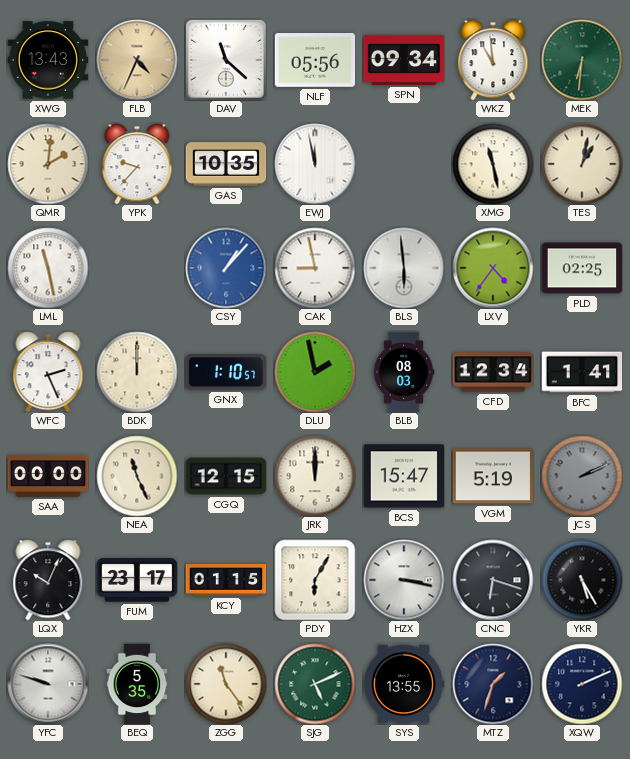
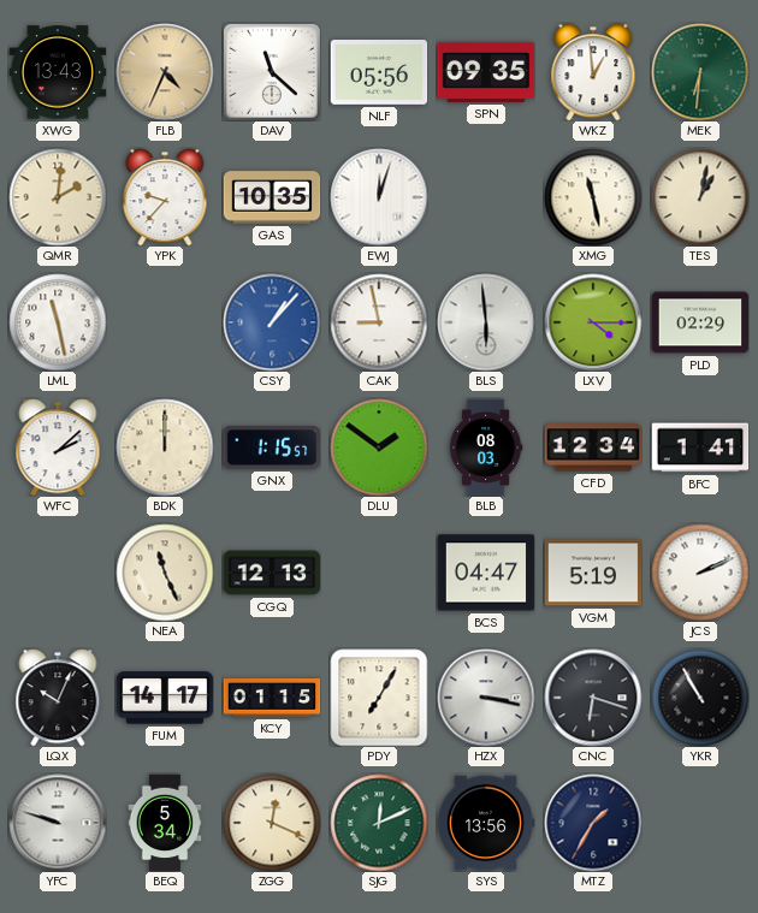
SPN: 09:34 -> 09:35 (486, 72)
WKZ: 10:59 -> 12:59 (593, 72)
EWJ: 11:58 -> 12:03 (379, 197)
LXV: 4:36 -> 4:15 (593, 322)
PLD: 02:25 -> 02:29 (700, 322)
WFC: 2:26 -> 2:08 (58, 447)
GNX: 1:10 -> 1:15 (272, 447)
DLU: 1:58 -> 1:51 (379, 447)
SAA: 00:00 -> none (48, 476)
CGQ: 12:15 -> 12:13 (272, 573)
JRK: 12:00 -> none (315, 476)
BCS: 15:47 -> 04:47 (486, 573)
JCS dial: grey -> white (700, 573)
FUM: 23:17 -> 14:17 (165, 698)
PDY: 6:05 -> 7:05 (379, 698)
YKR: 5:25 -> 10:55 (700, 698)
BEQ: 5:35 -> 5:34 (165, 823)
ZGG: 11:24 -> 12:19 (272, 823)
SJG: 5:11 -> 12:11 (379, 823)
SYS: 13:55 -> 13:56 (486, 823)
MTZ: 1:33 -> 1:35 (593, 823)
XQW: 2:11 -> none (582, 684)
